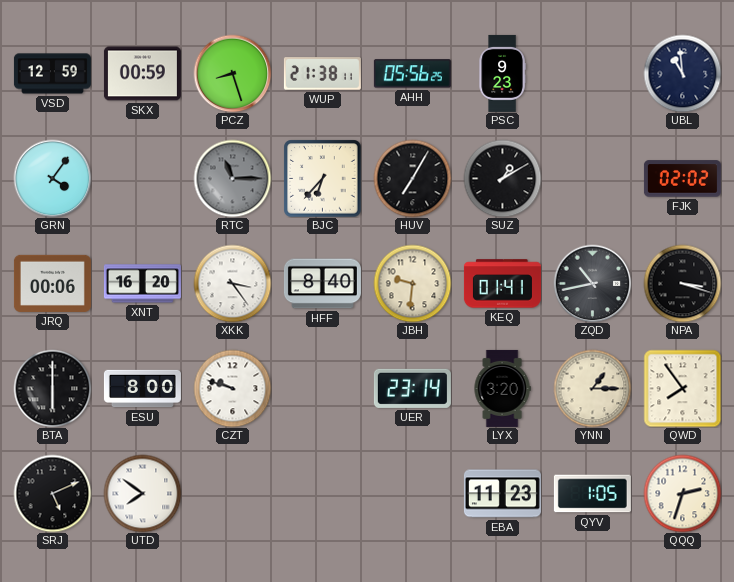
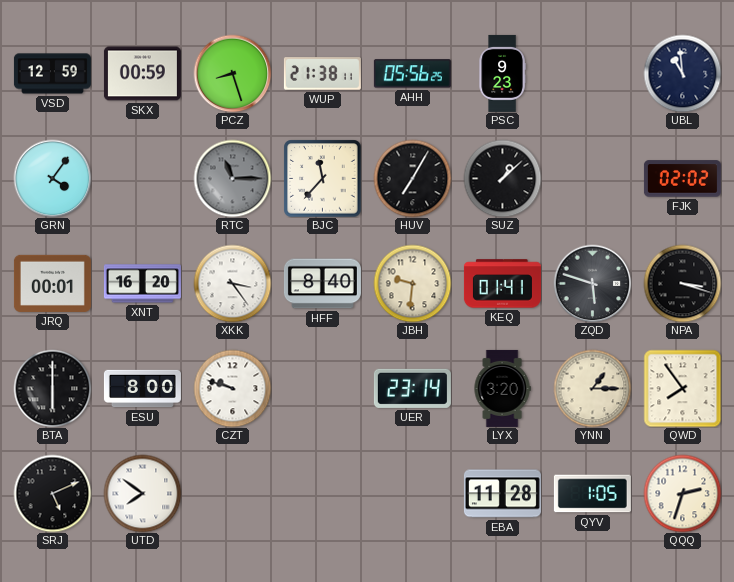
BJC: 6:37 -> 11:37 (322, 178)
SUZ: 1:10 -> 1:08 (502, 178)
JRQ: 00:06 -> 00:01 (52, 283)
ZQD: 10:43 -> 5:48 (592, 283)
EBA: 11:23 -> 11:28 (502, 494)
